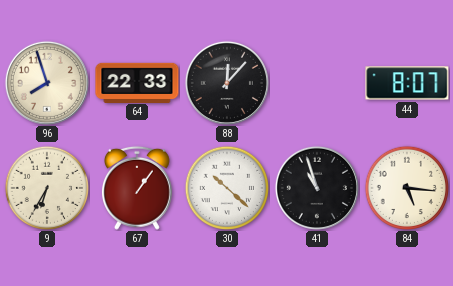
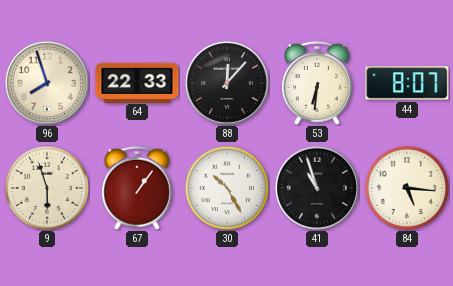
53: none -> 6:31 (317, 83)
9: 6:35 -> 5:57 (46, 187)
30: 10:22 -> 10:25 (226, 187)
